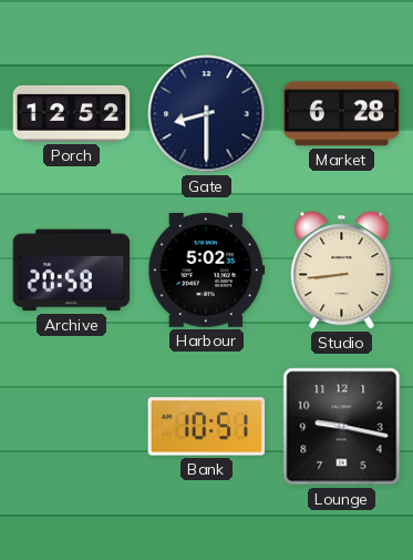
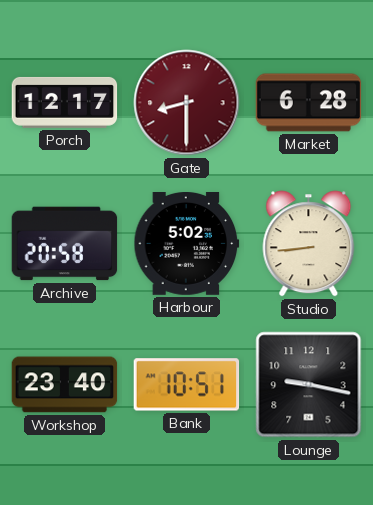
Porch: 12:52 -> 12:17 (65, 102)
Gate dial: navy -> burgundy (187, 103)
Workshop: none -> 23:40 (65, 385)
